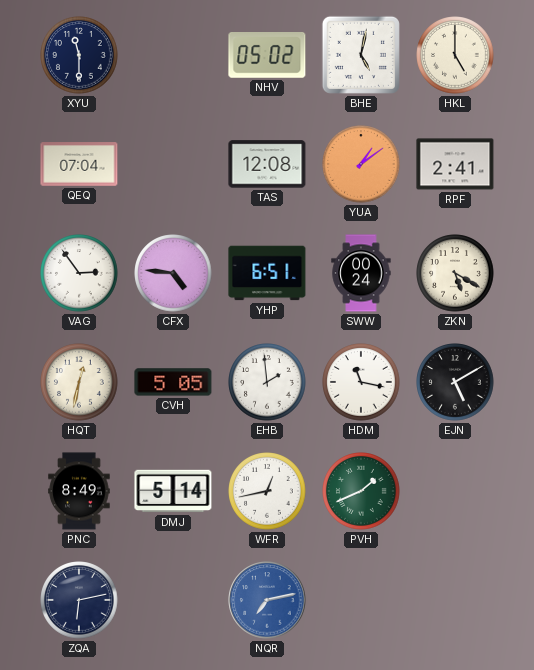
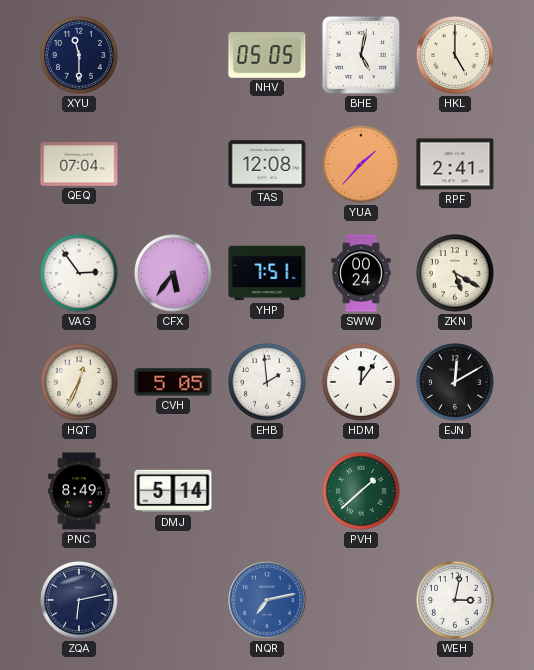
NHV: 05:02 -> 05:05 (267, 55)
YUA: 1:09 -> 1:37 (361, 164)
CFX: 4:46 -> 5:36 (173, 273)
YHP: 6:51 -> 7:51 (267, 273)
HQT: 12:32 -> 12:34 (79, 382)
HDM: 11:17 -> 12:06 (361, 382)
EJN: 5:10 -> 12:10 (455, 382)
WFR: 12:43 -> none (267, 491)
PVH: 1:41 -> 1:38 (361, 491)
WEH: none -> 3:02 (455, 600)
